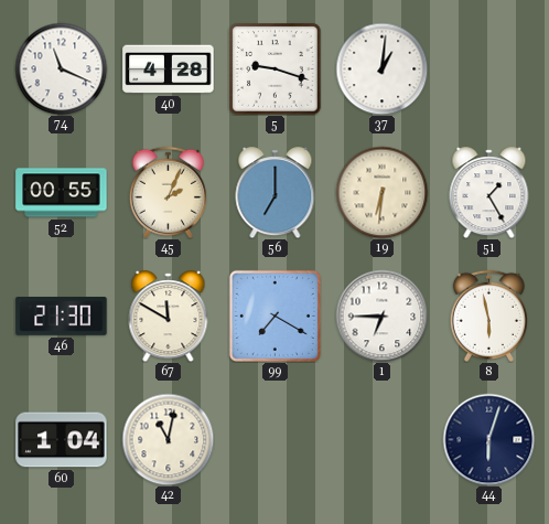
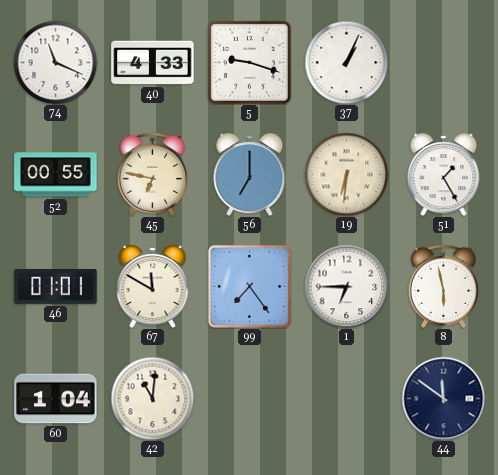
40: 4:28 -> 4:33 (153, 63)
37: 1:01 -> 1:04 (346, 62)
45: 2:04 -> 6:47 (152, 174)
46: 21:30 -> 01:01 (56, 287)
99: 7:20 -> 7:24 (249, 286)
42: 11:02 -> 11:01 (152, 398)
44: 6:03 -> 11:51 (443, 398)
